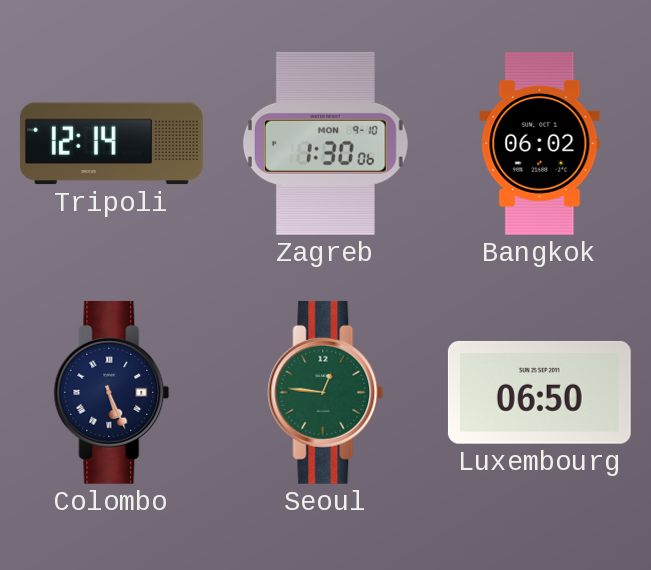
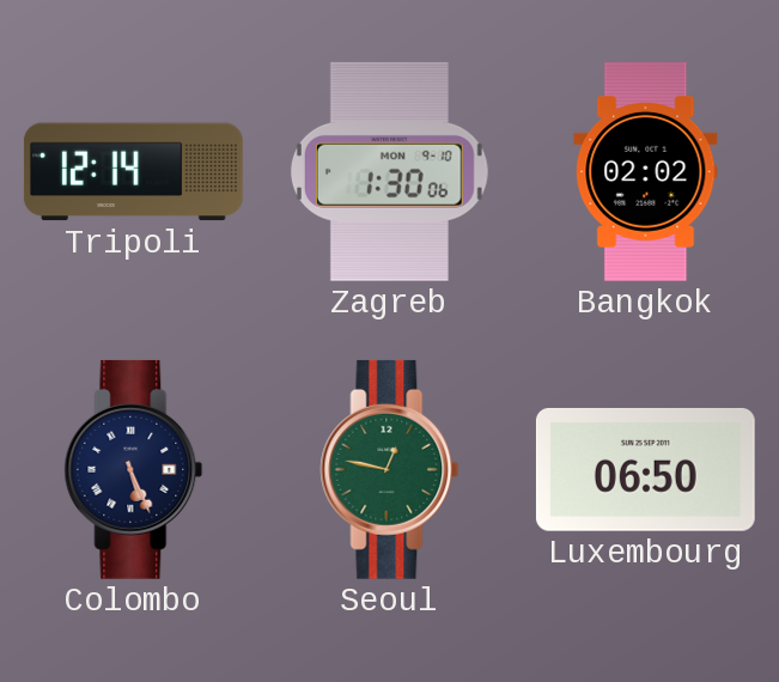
Bangkok: 06:02 -> 02:02 (646, 171)
Seoul: 12:46 -> 12:47 (390, 469)
